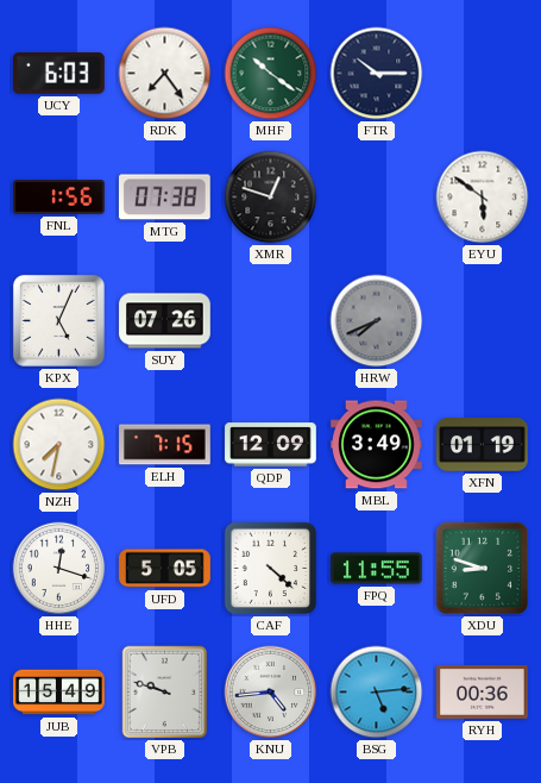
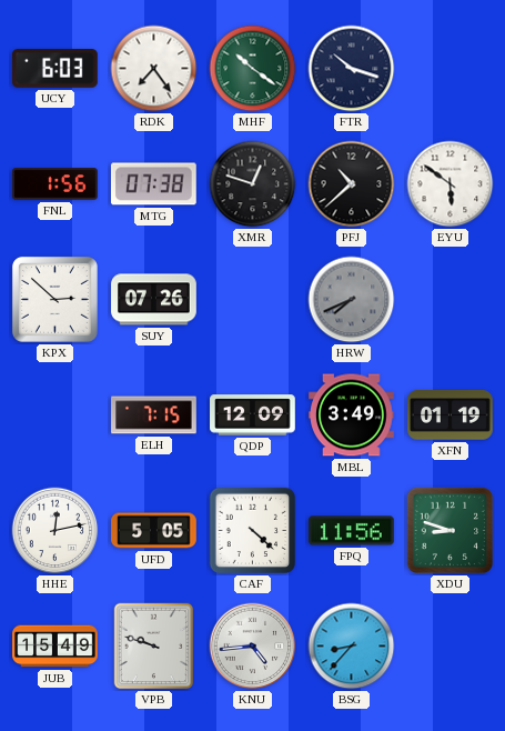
FTR: 10:15 -> 10:18 (352, 69)
PFJ: none -> 10:38 (352, 184)
KPX: 5:04 -> 2:52 (54, 299)
NZH: 7:32 -> none (59, 445)
HHE: 12:18 -> 12:13 (55, 531)
FPQ: 11:55 -> 11:56 (352, 531)
BSG: 5:14 -> 8:37 (352, 647)
RYH: 00:36 -> none (483, 691)
